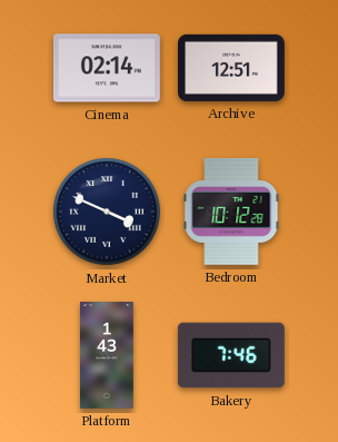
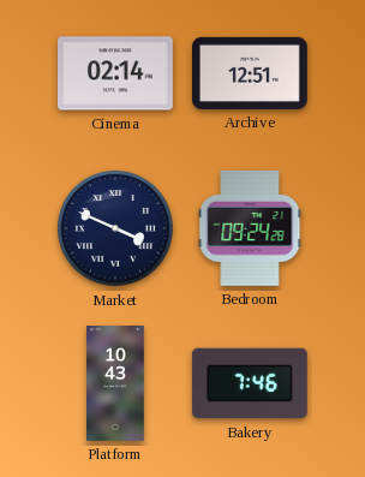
Bedroom: 10:12 -> 09:24 (250, 228)
Platform: 1:43 -> 10:43 (116, 384)
